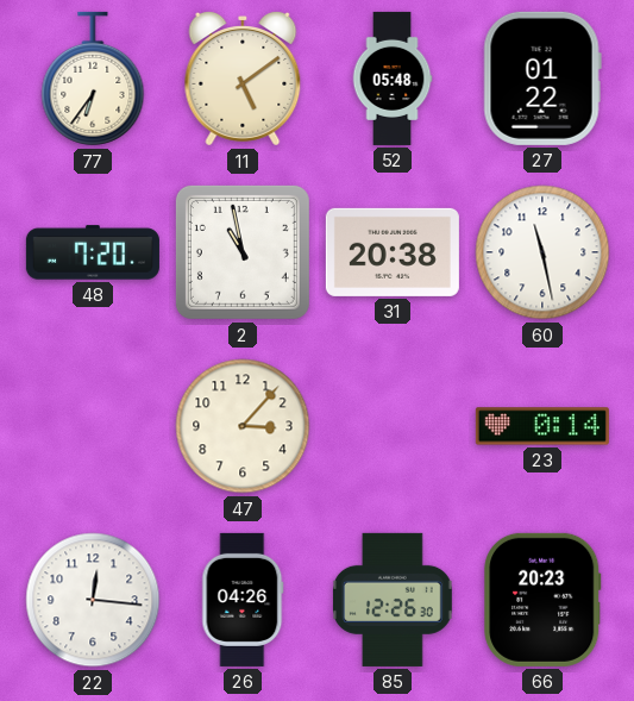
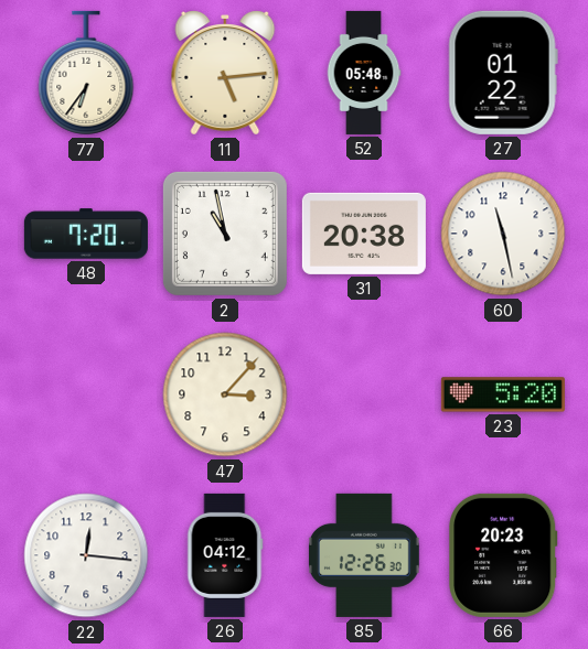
11: 5:09 -> 5:14 (225, 73)
23: 0:14 -> 5:20 (503, 394)
26: 04:26 -> 04:12 (225, 555)
